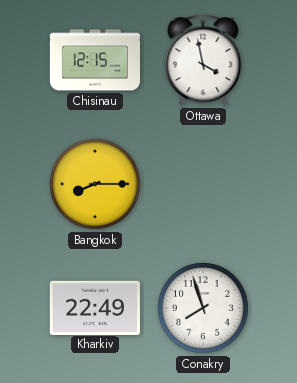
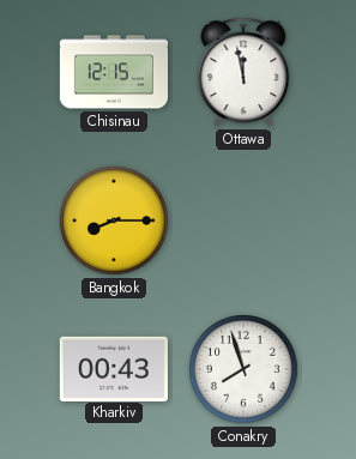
Ottawa: 3:58 -> 11:58 (243, 72)
Kharkiv: 22:49 -> 00:43 (114, 368)
